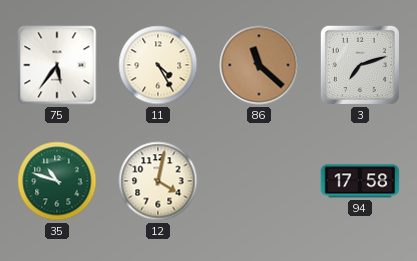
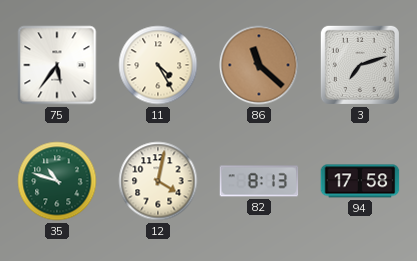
82: none -> 8:13 (259, 181)
